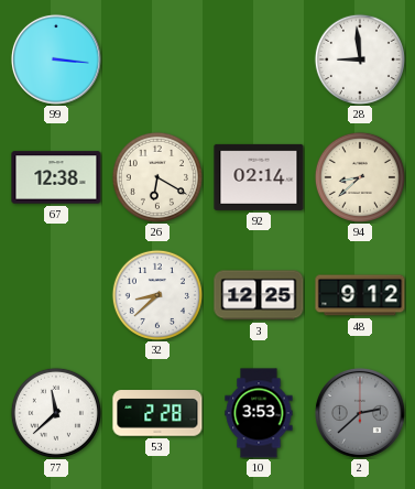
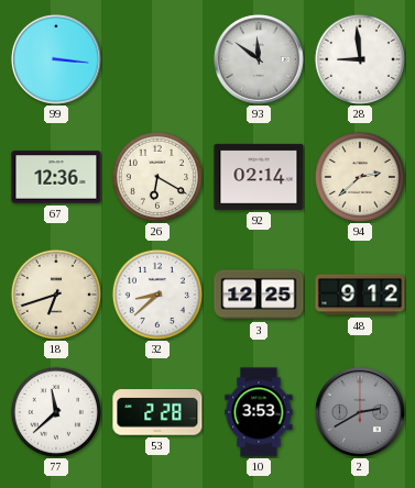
93: none -> 11:51 (259, 59)
67: 12:38 -> 12:36 (56, 177)
94: 8:38 -> 2:38 (360, 177)
18: none -> 6:42 (56, 295)
2: 2:38 -> 2:40 (360, 412)
